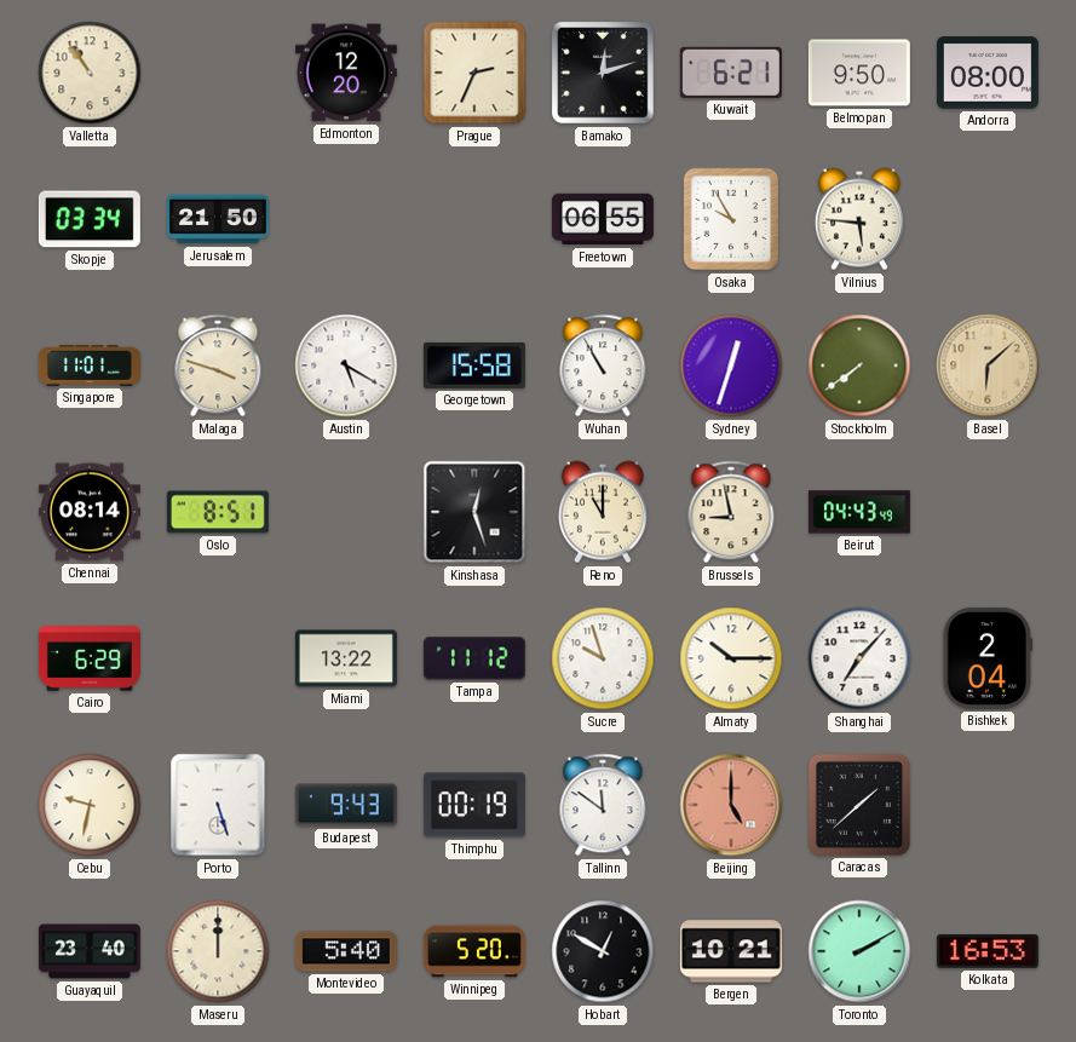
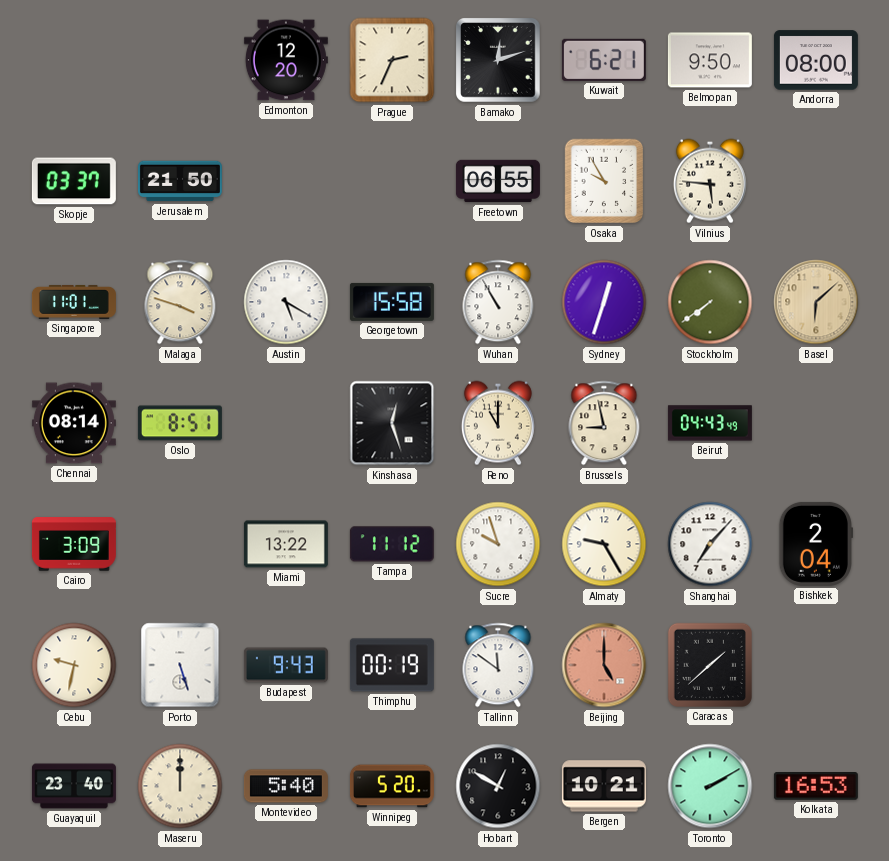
Valletta: 10:54 -> none (90, 73)
Skopje: 03:34 -> 03:37 (74, 181)
Cairo: 6:29 -> 3:09 (74, 544)
Almaty: 10:15 -> 9:25 (604, 544)
